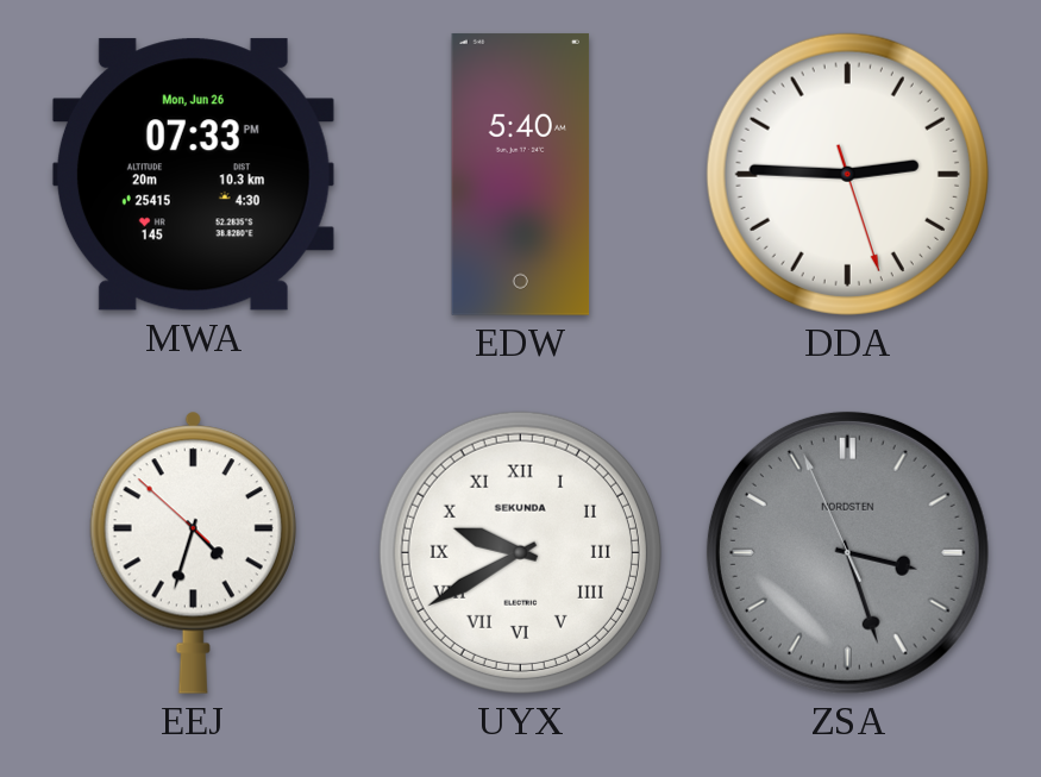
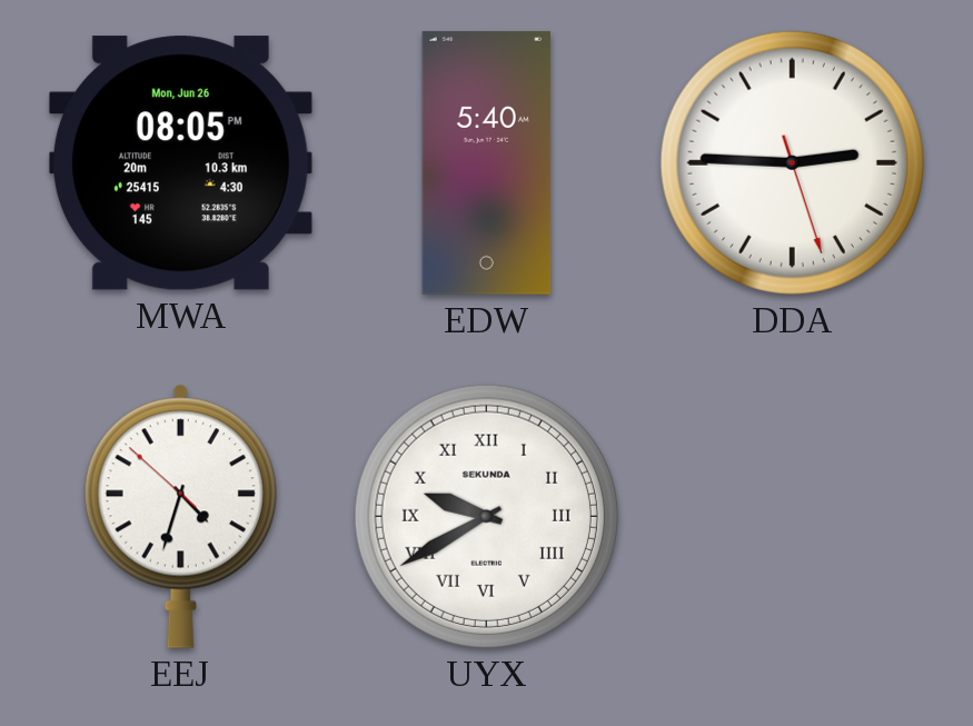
MWA: 07:33 -> 08:05 (180, 163)
ZSA: 3:26 -> none (847, 552)
